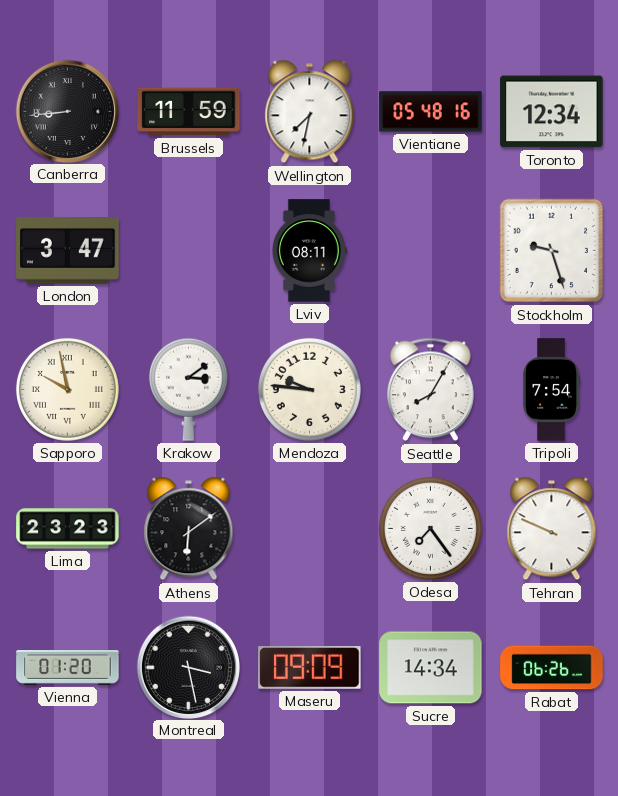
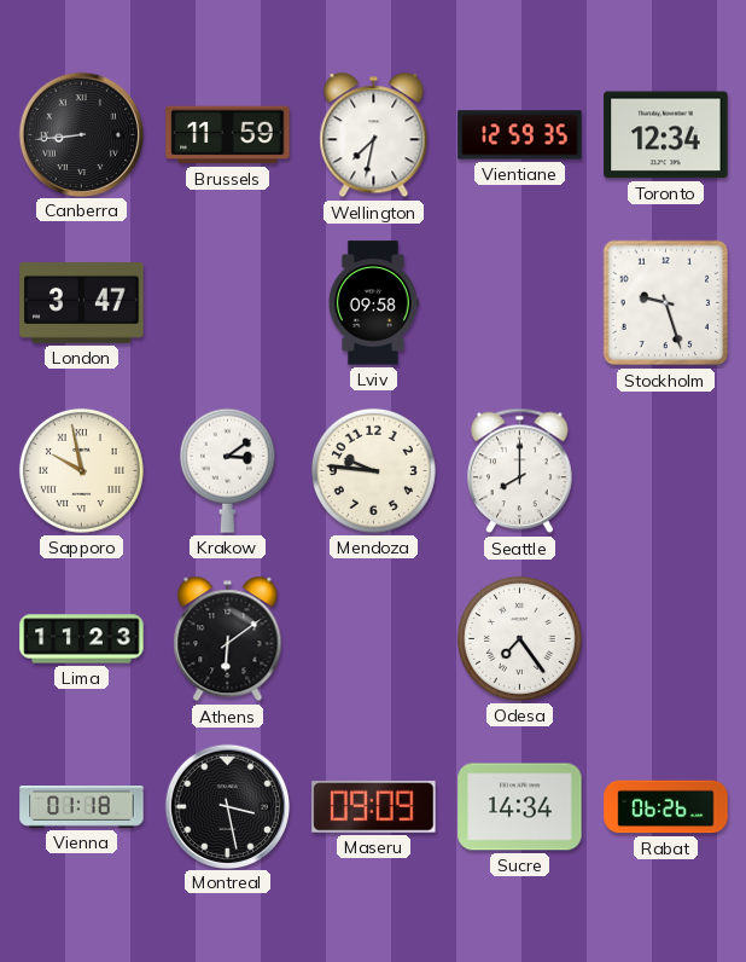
Vientiane: 05:48 -> 12:59 (520, 135)
Lviv: 08:11 -> 09:58 (373, 303)
Seattle: 8:05 -> 8:00 (520, 471)
Tripoli: 7:54 -> none (552, 390)
Lima: 23:23 -> 11:23 (82, 639)
Tehran: 9:49 -> none (552, 529)
Vienna: 01:20 -> 01:18 (82, 807)
